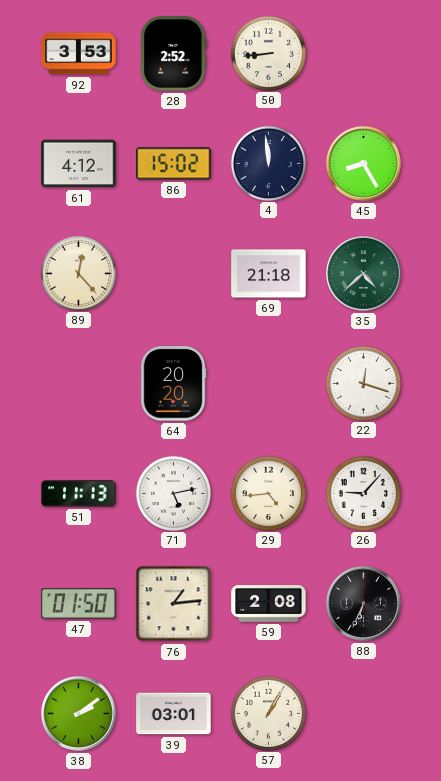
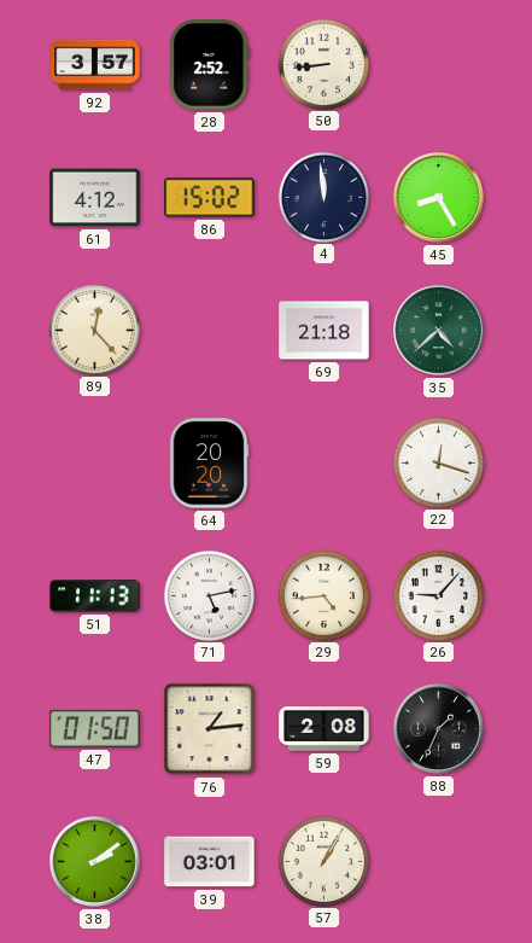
92: 3:53 -> 3:57 (95, 65)
88: 6:34 -> 1:34 (439, 729)
